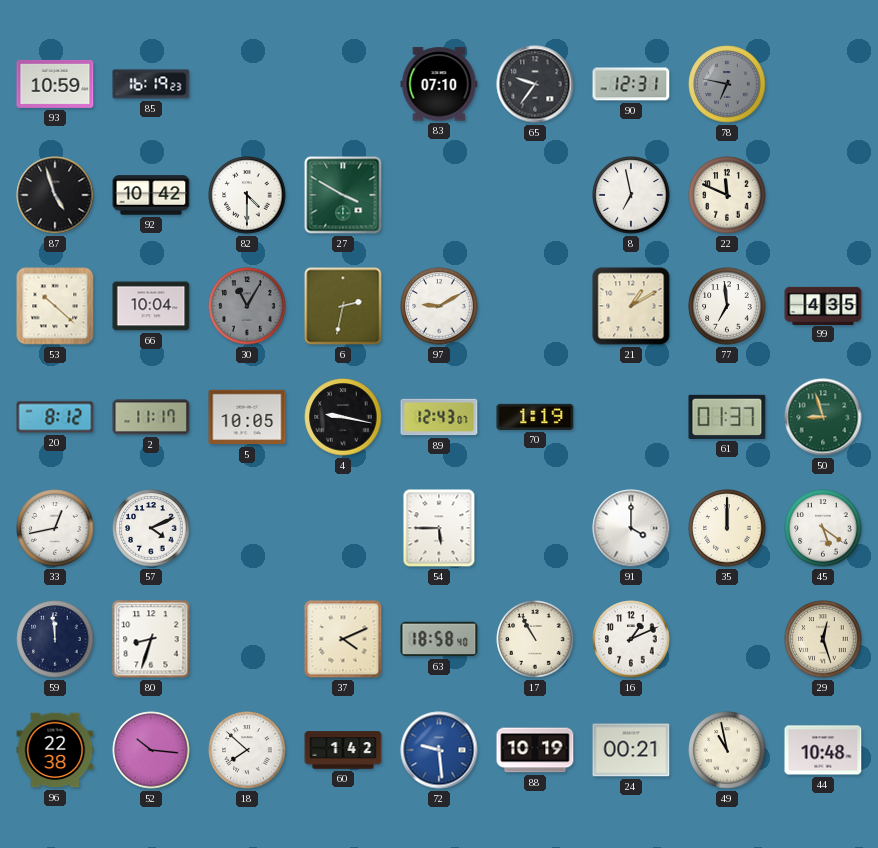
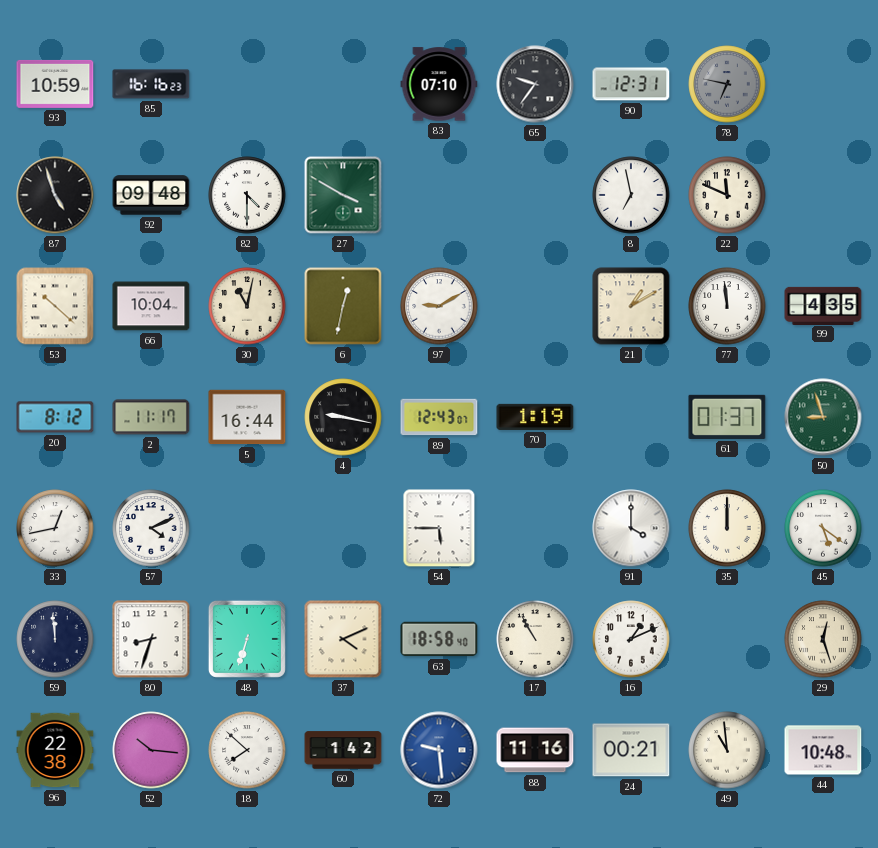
85: 16:19 -> 16:16 (151, 84)
92: 10:42 -> 09:48 (151, 195)
30: 11:05 -> 11:02 (247, 306)
30 dial: grey -> cream (247, 306)
6: 2:32 -> 12:32 (343, 306)
77: 6:59 -> 11:59 (727, 306)
5: 10:05 -> 16:44 (247, 417)
48: none -> 6:33 (247, 639)
88: 10:19 -> 11:16 (535, 750)
49: 10:58 -> 10:59 (727, 750)
